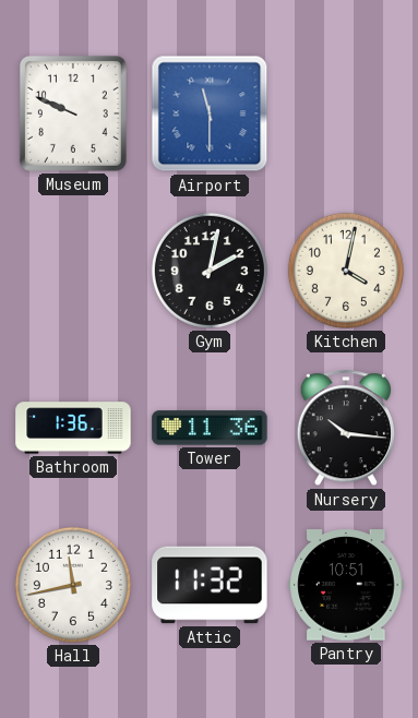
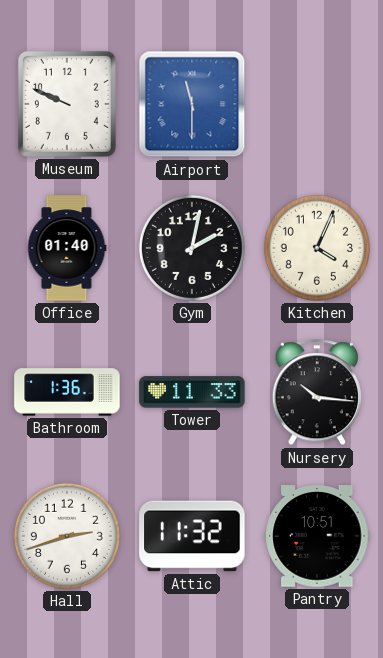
Office: none -> 01:40 (67, 248)
Kitchen: 4:02 -> 4:04 (317, 248)
Tower: 11:36 -> 11:33 (192, 392)
Hall: 11:43 -> 2:42 (67, 536)
